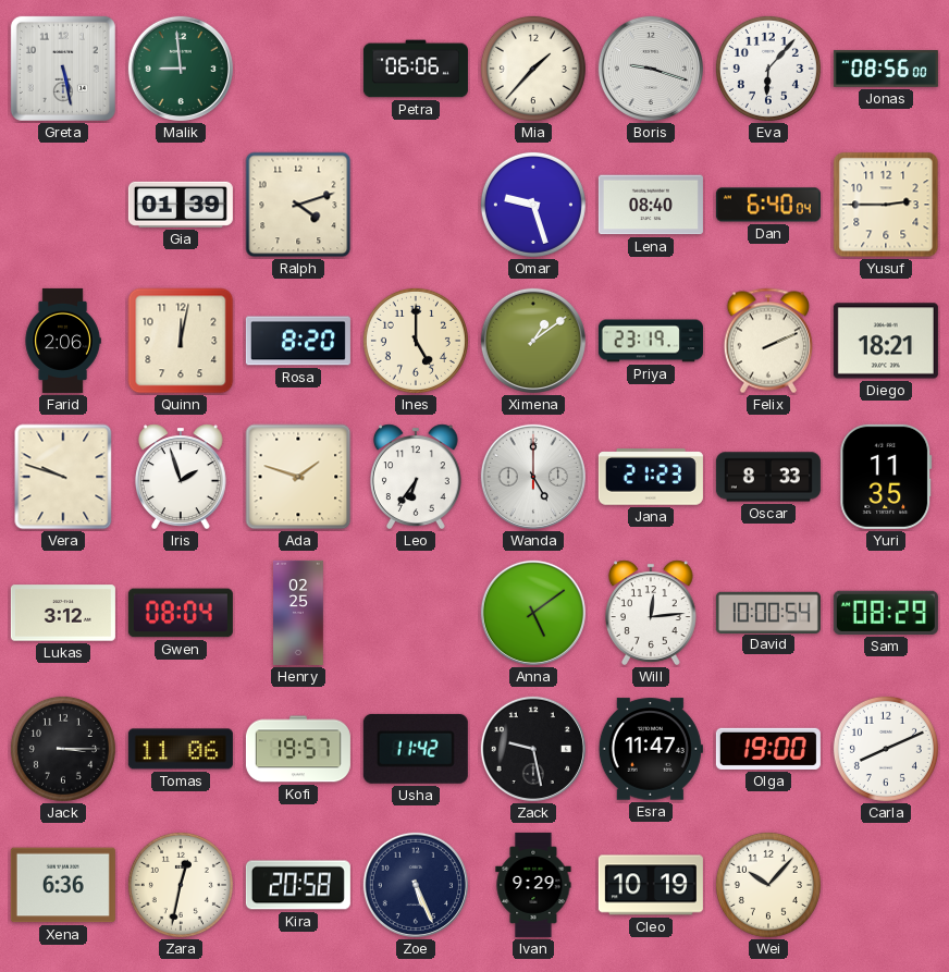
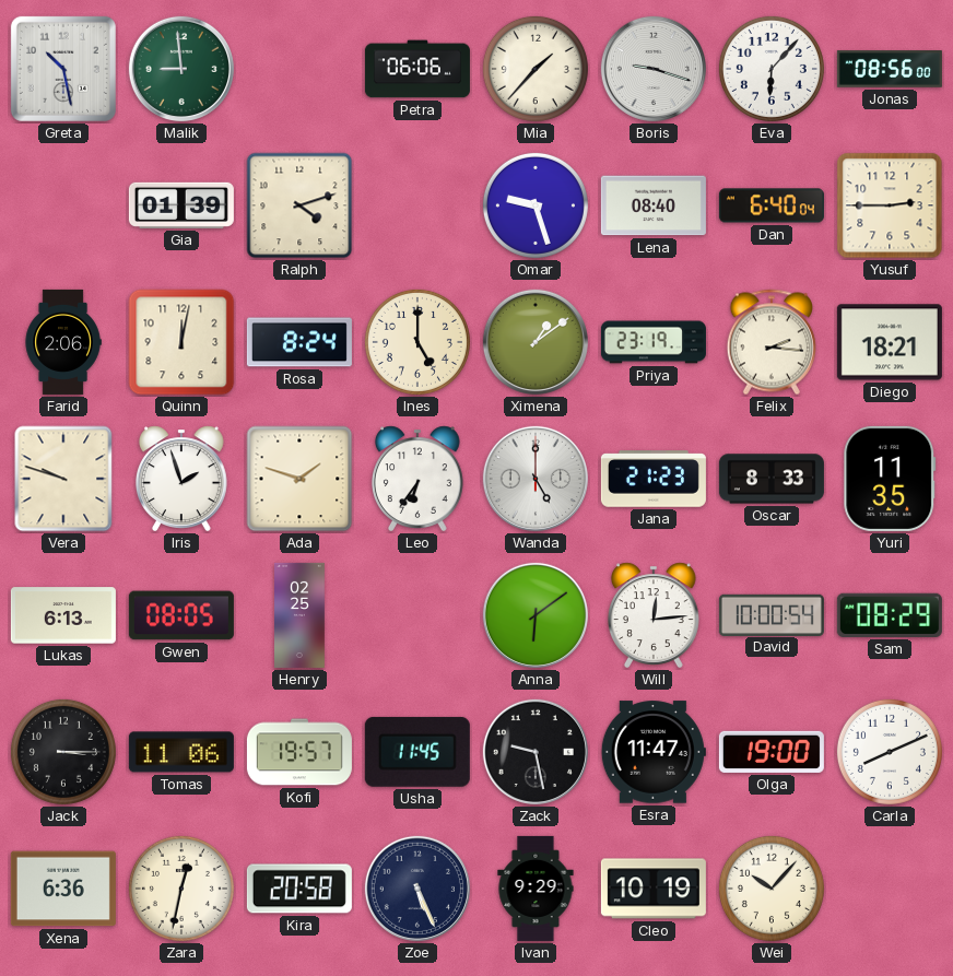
Greta: 5:28 -> 10:28 (63, 69)
Rosa: 8:20 -> 8:24 (299, 342)
Felix: 2:11 -> 2:16 (772, 342)
Lukas: 3:12 -> 6:13 (63, 615)
Gwen: 08:04 -> 08:05 (181, 615)
Anna: 5:09 -> 6:09 (536, 615)
Usha: 11:42 -> 11:45 (417, 752)
